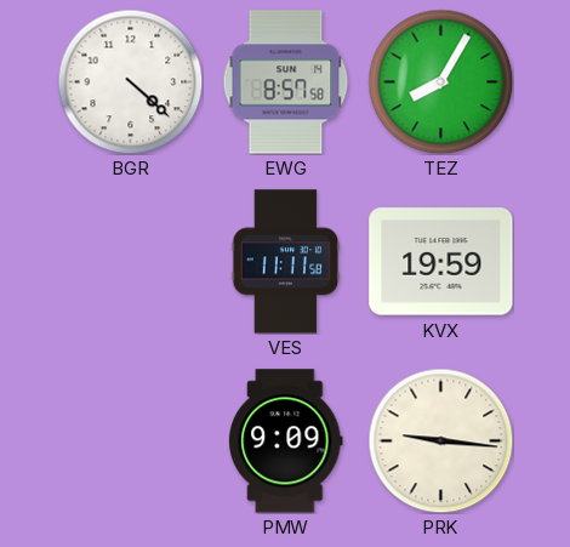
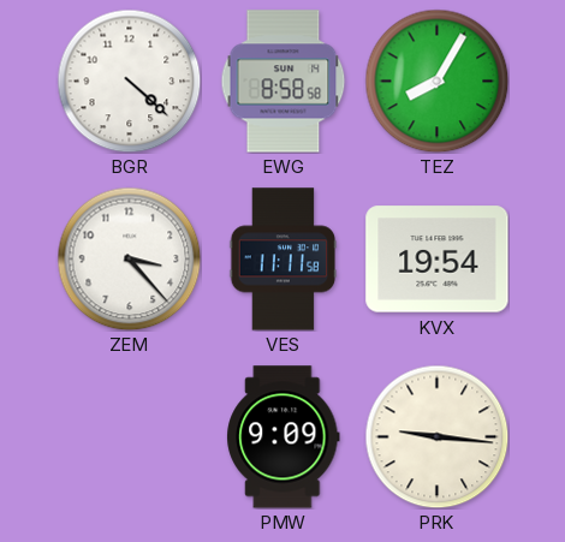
EWG: 8:57 -> 8:58 (284, 82)
ZEM: none -> 3:23 (129, 258)
KVX: 19:59 -> 19:54 (438, 260)
